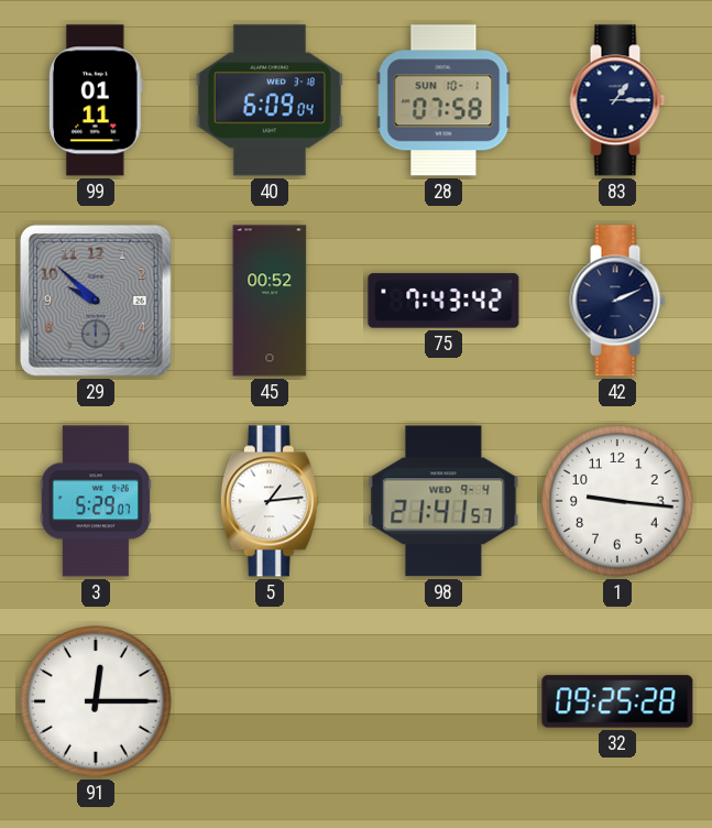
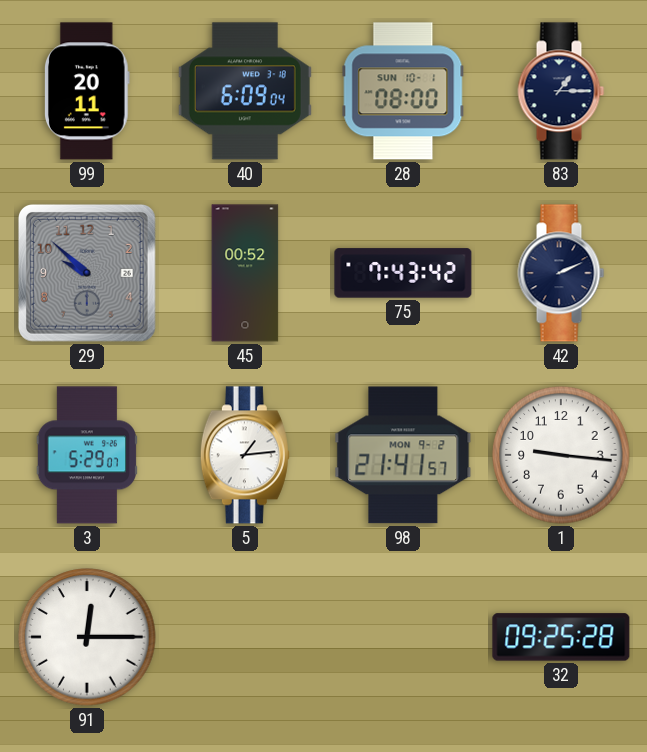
99: 01:11 -> 20:11 (87, 91)
28: 07:58 -> 08:00 (403, 91)
98 date: WED 9-4 -> MON 9-2 (403, 455)
